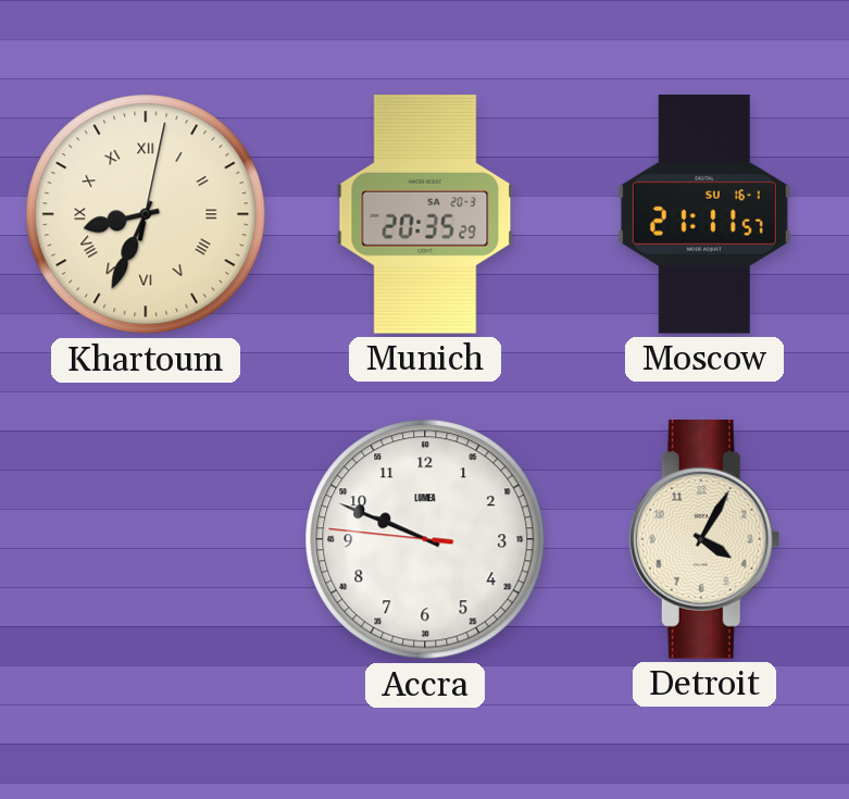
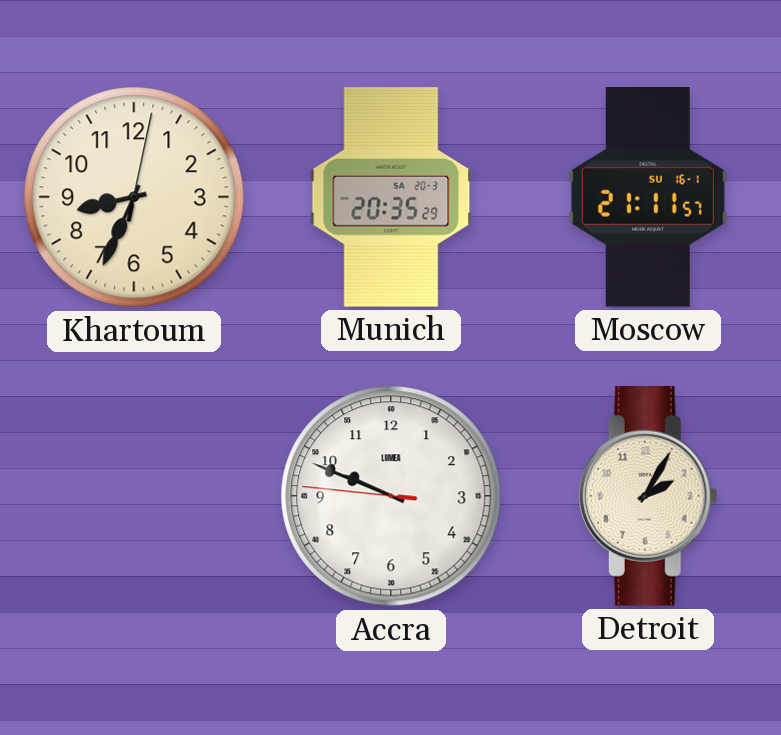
Khartoum numerals: Roman -> Arabic (134, 197)
Detroit: 4:05 -> 2:05 (648, 497)
